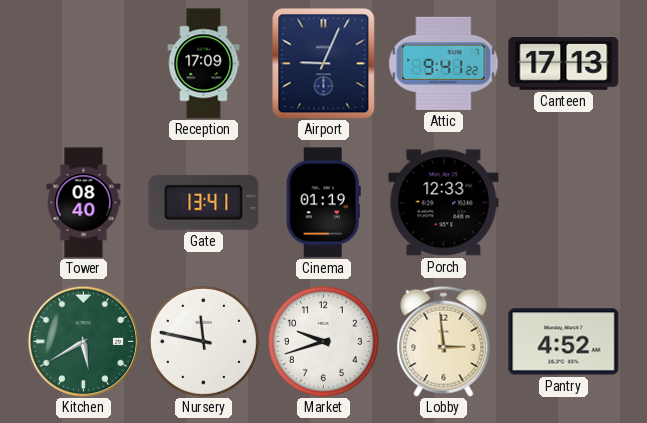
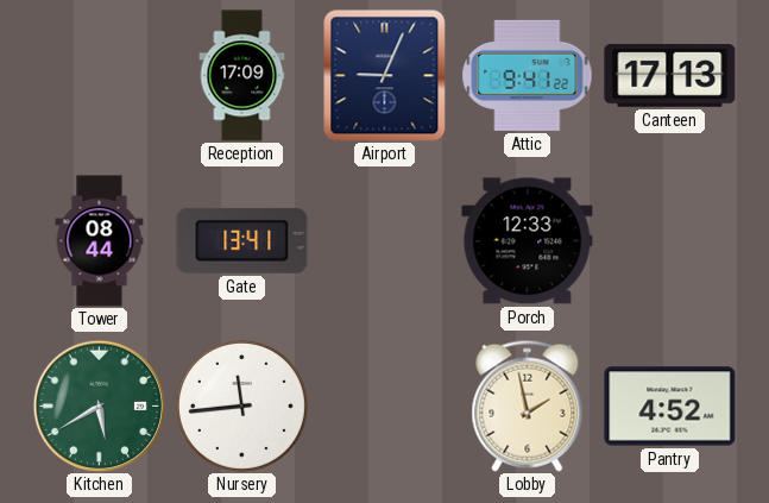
Tower: 08:40 -> 08:44 (100, 241)
Cinema: 01:19 -> none (323, 203)
Nursery: 11:47 -> 11:44 (241, 405)
Market: 9:42 -> none (323, 341)
Lobby: 2:59 -> 1:58 (528, 405)
